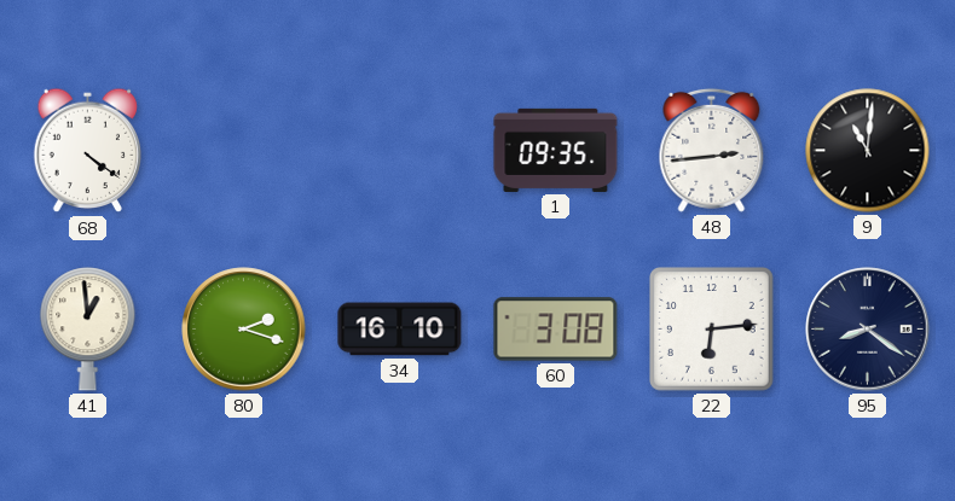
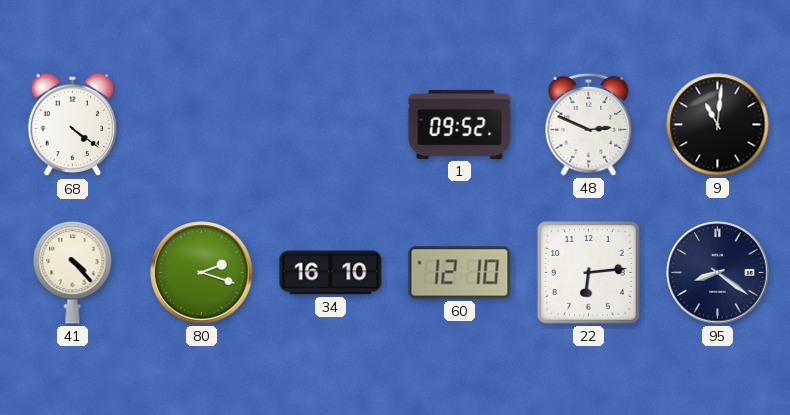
1: 09:35 -> 09:52 (460, 124)
48: 2:44 -> 2:49 (589, 124)
41: 12:59 -> 4:23 (73, 273)
60: 3:08 -> 12:10 (460, 273)
